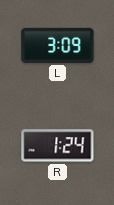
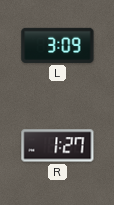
R: 1:24 -> 1:27 (58, 146)
